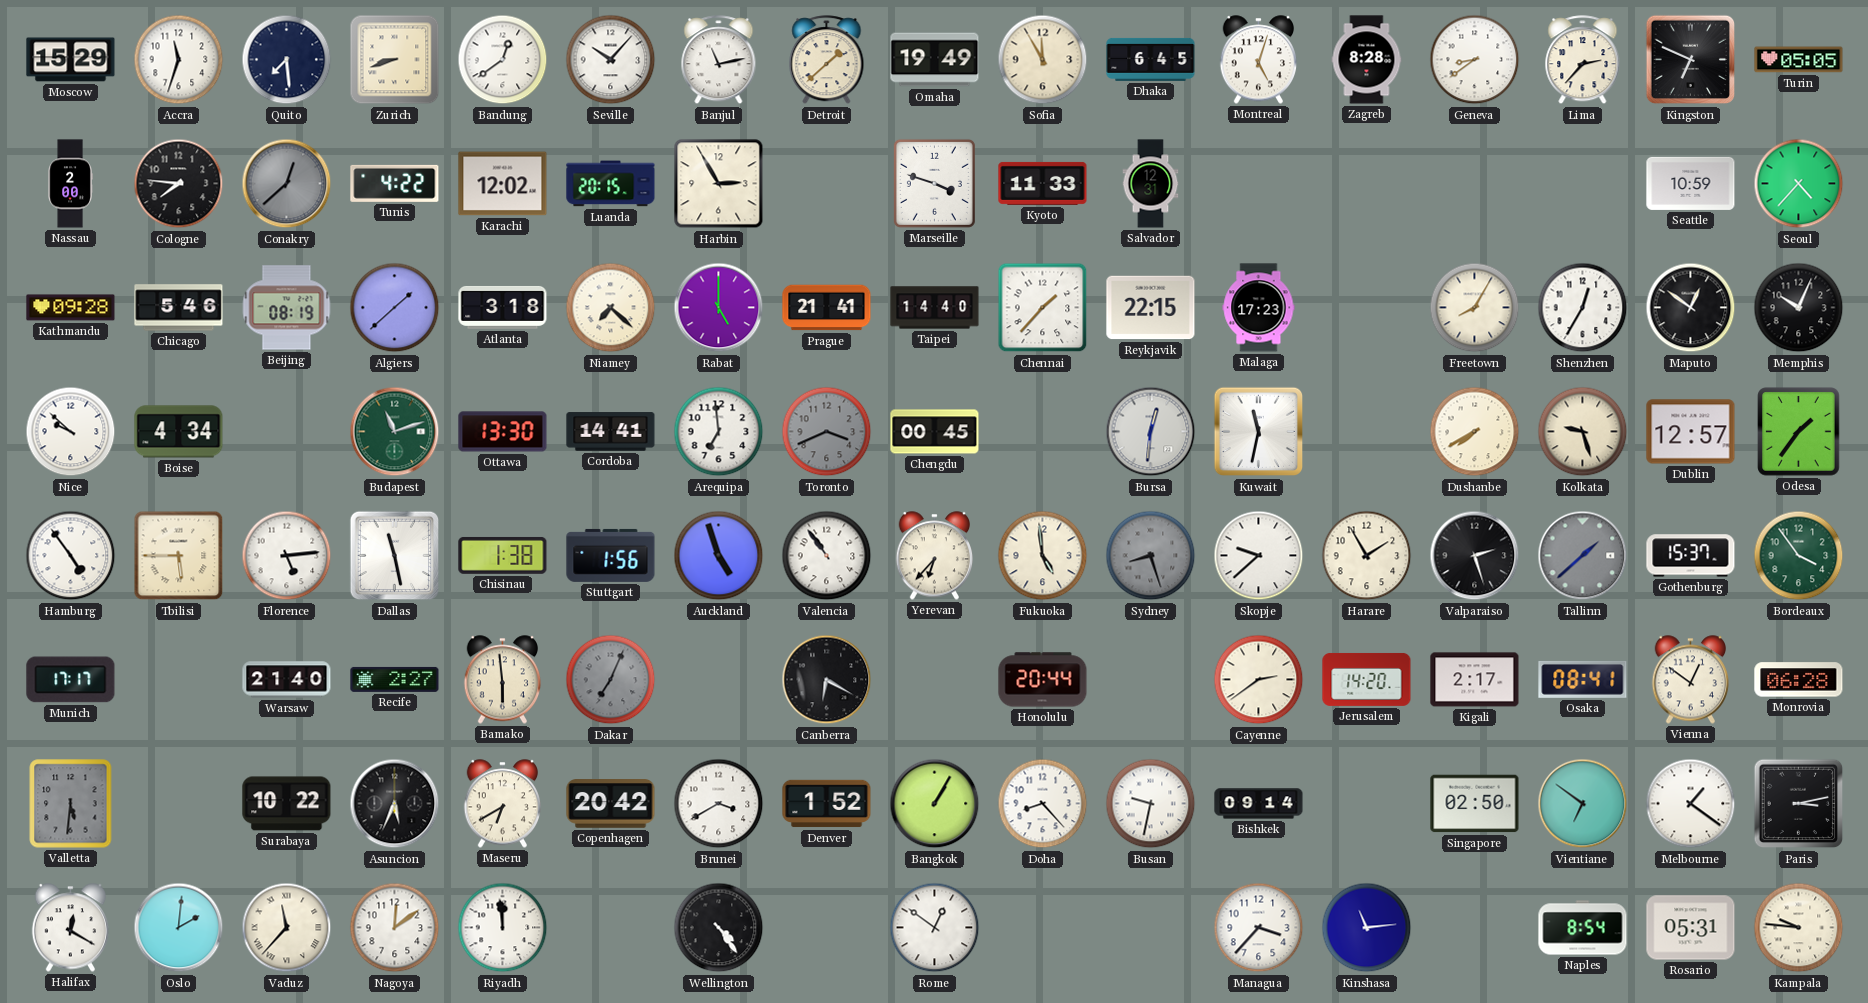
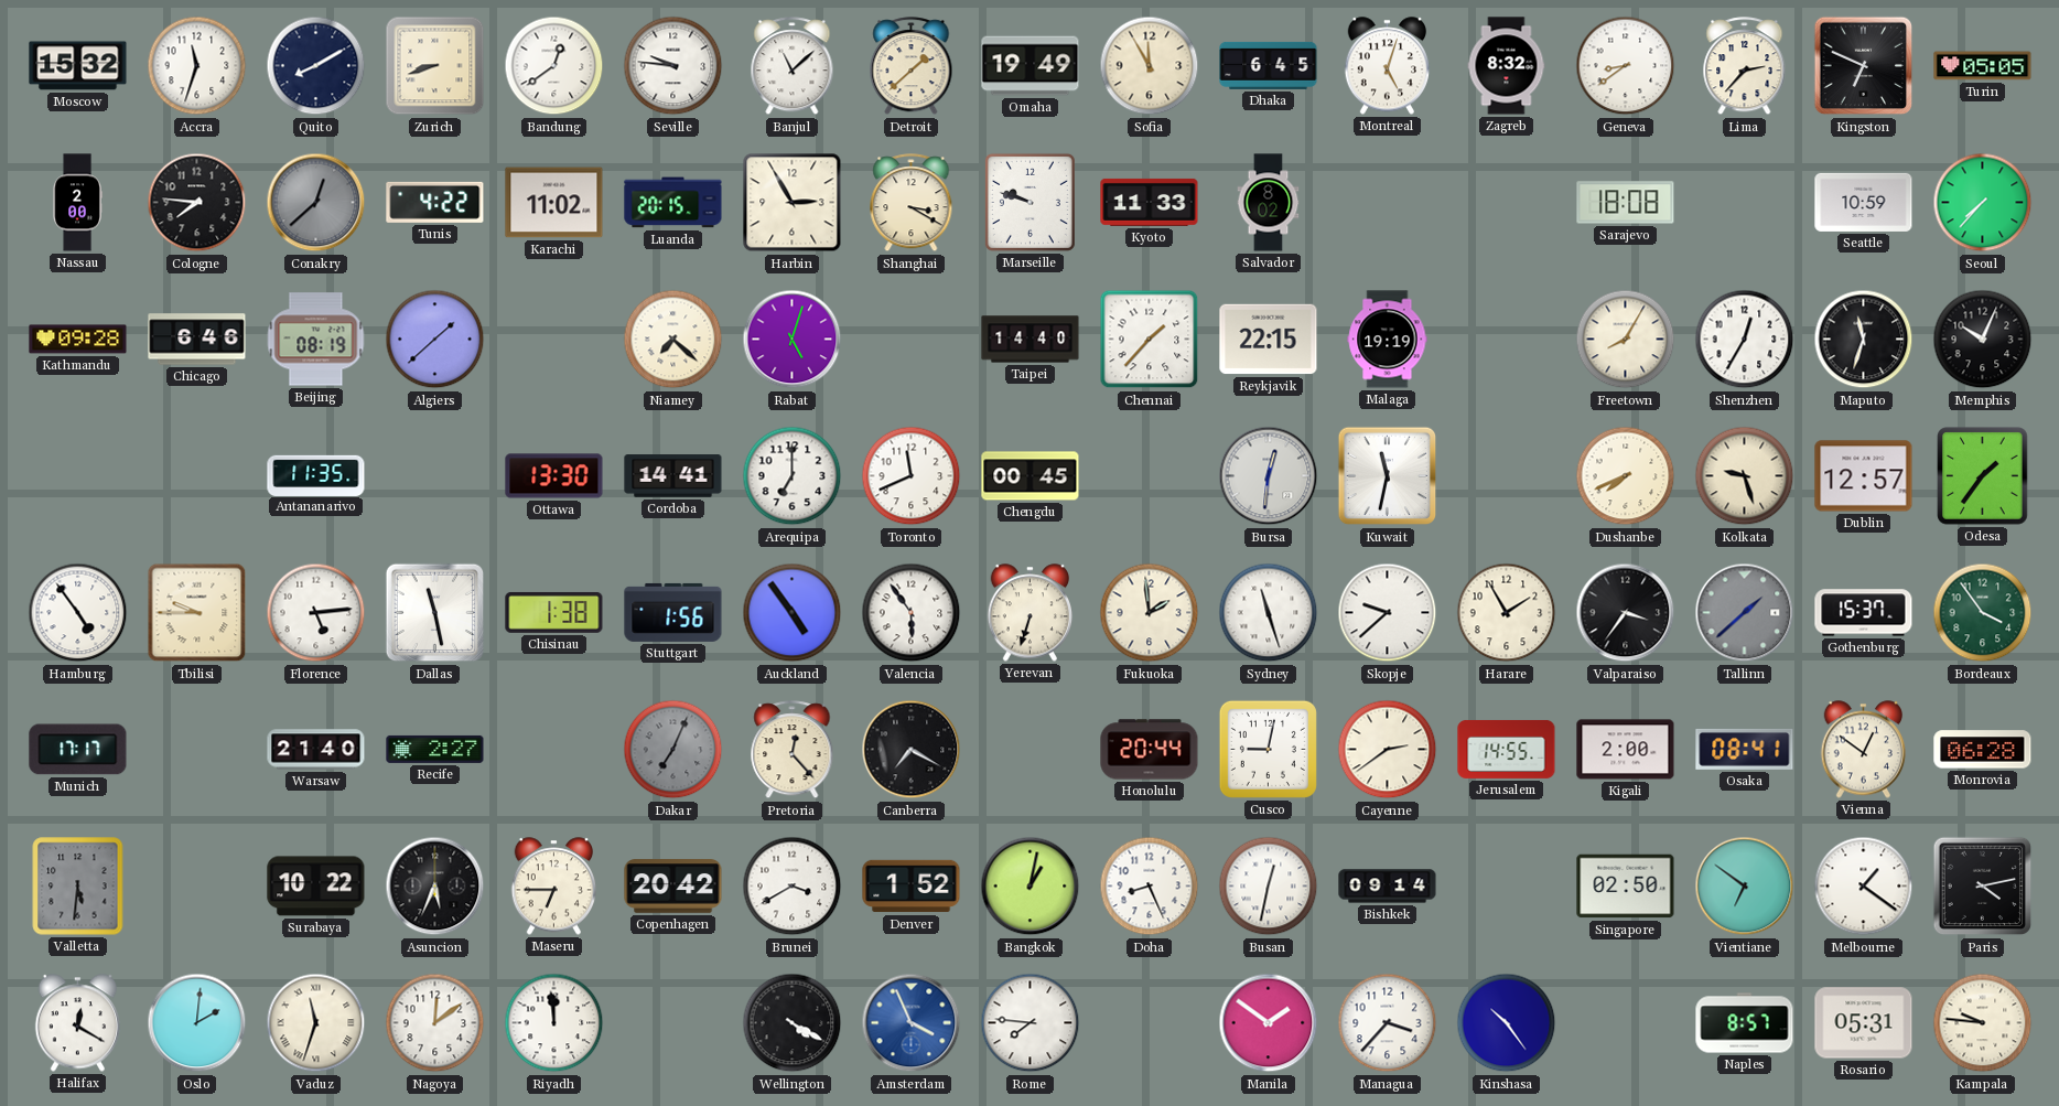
Moscow: 15:29 -> 15:32 (78, 66)
Quito: 7:29 -> 8:10 (316, 66)
Seville: 10:07 -> 9:46 (673, 66)
Banjul: 11:13 -> 11:08 (793, 66)
Zagreb: 8:28 -> 8:32 (1507, 66)
Karachi: 12:02 -> 11:02 (554, 203)
Shanghai: none -> 3:20 (912, 203)
Marseille: 3:48 -> 9:48 (1029, 202)
Salvador: 12:31 -> 8:02 (1269, 203)
Sarajevo: none -> 18:08 (1626, 203)
Seoul: 4:37 -> 7:37 (1983, 203)
Chicago: 5:46 -> 6:46 (197, 340)
Atlanta: 3:18 -> none (503, 307)
Rabat: 5:00 -> 5:03 (793, 340)
Prague: 21:41 -> none (827, 308)
Malaga: 17:23 -> 19:19 (1388, 340)
Maputo: 12:51 -> 11:33 (1864, 340)
Nice: 9:52 -> none (71, 432)
Boise: 4:34 -> none (179, 432)
Antananarivo: none -> 11:35 (316, 475)
Budapest: 11:12 -> none (395, 432)
Arequipa: 6:59 -> 7:00 (793, 476)
Toronto: 3:41 -> 11:41 (912, 476)
Toronto dial: grey -> white (912, 476)
Dushanbe: 7:40 -> 7:41 (1626, 476)
Tbilisi: 5:45 -> 9:45 (197, 613)
Auckland: 4:57 -> 4:54 (793, 613)
Valencia: 10:54 -> 5:54 (912, 613)
Yerevan: 6:37 -> 6:33 (1031, 613)
Fukuoka: 4:59 -> 1:59 (1150, 613)
Sydney: 8:27 -> 11:27 (1269, 613)
Sydney dial: grey -> white (1269, 613)
Valparaiso: 2:27 -> 3:36 (1626, 613)
Bamako: 5:59 -> none (503, 680)
Pretoria: none -> 12:23 (793, 750)
Canberra: 6:20 -> 7:20 (912, 750)
Cusco: none -> 9:02 (1268, 749)
Jerusalem: 14:20 -> 14:55 (1507, 749)
Kigali: 2:17 -> 2:00 (1626, 750)
Maseru: 6:40 -> 6:45 (554, 887)
Bangkok: 1:05 -> 1:02 (1031, 887)
Doha: 8:23 -> 8:26 (1150, 887)
Busan: 9:32 -> 12:32 (1269, 887)
Paris: 3:13 -> 4:13 (1983, 887)
Vaduz: 11:37 -> 11:33 (316, 1023)
Wellington: 4:24 -> 4:20 (793, 1023)
Amsterdam: none -> 3:56 (912, 1023)
Rome: 12:51 -> 7:46 (1031, 1023)
Manila: none -> 1:51 (1269, 1023)
Kinshasa: 11:14 -> 10:24 (1507, 1023)
Naples: 8:54 -> 8:57 (1745, 1023)
